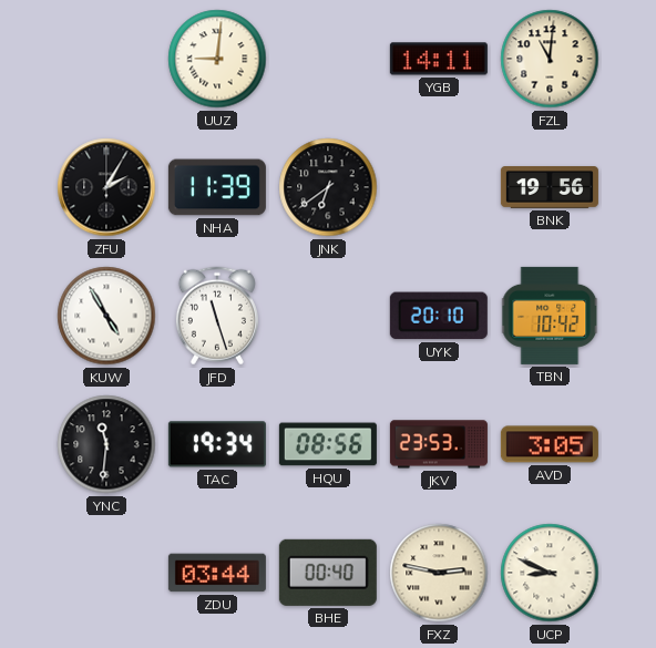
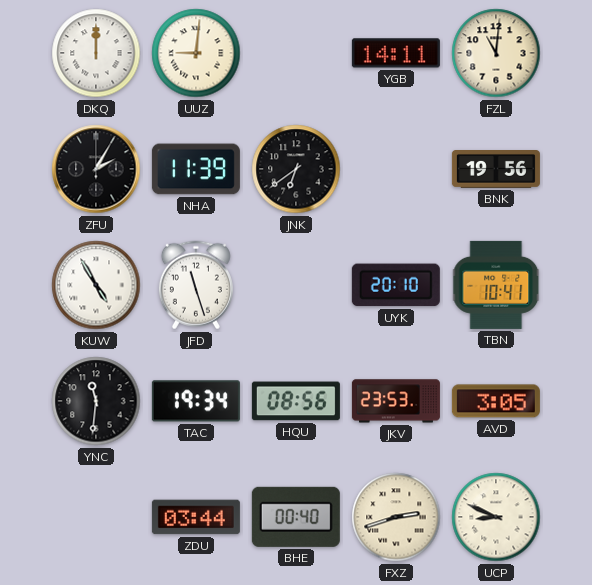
DKQ: none -> 12:00 (96, 53)
TBN: 10:42 -> 10:41 (497, 285)
FXZ: 2:47 -> 2:42 (396, 517)
